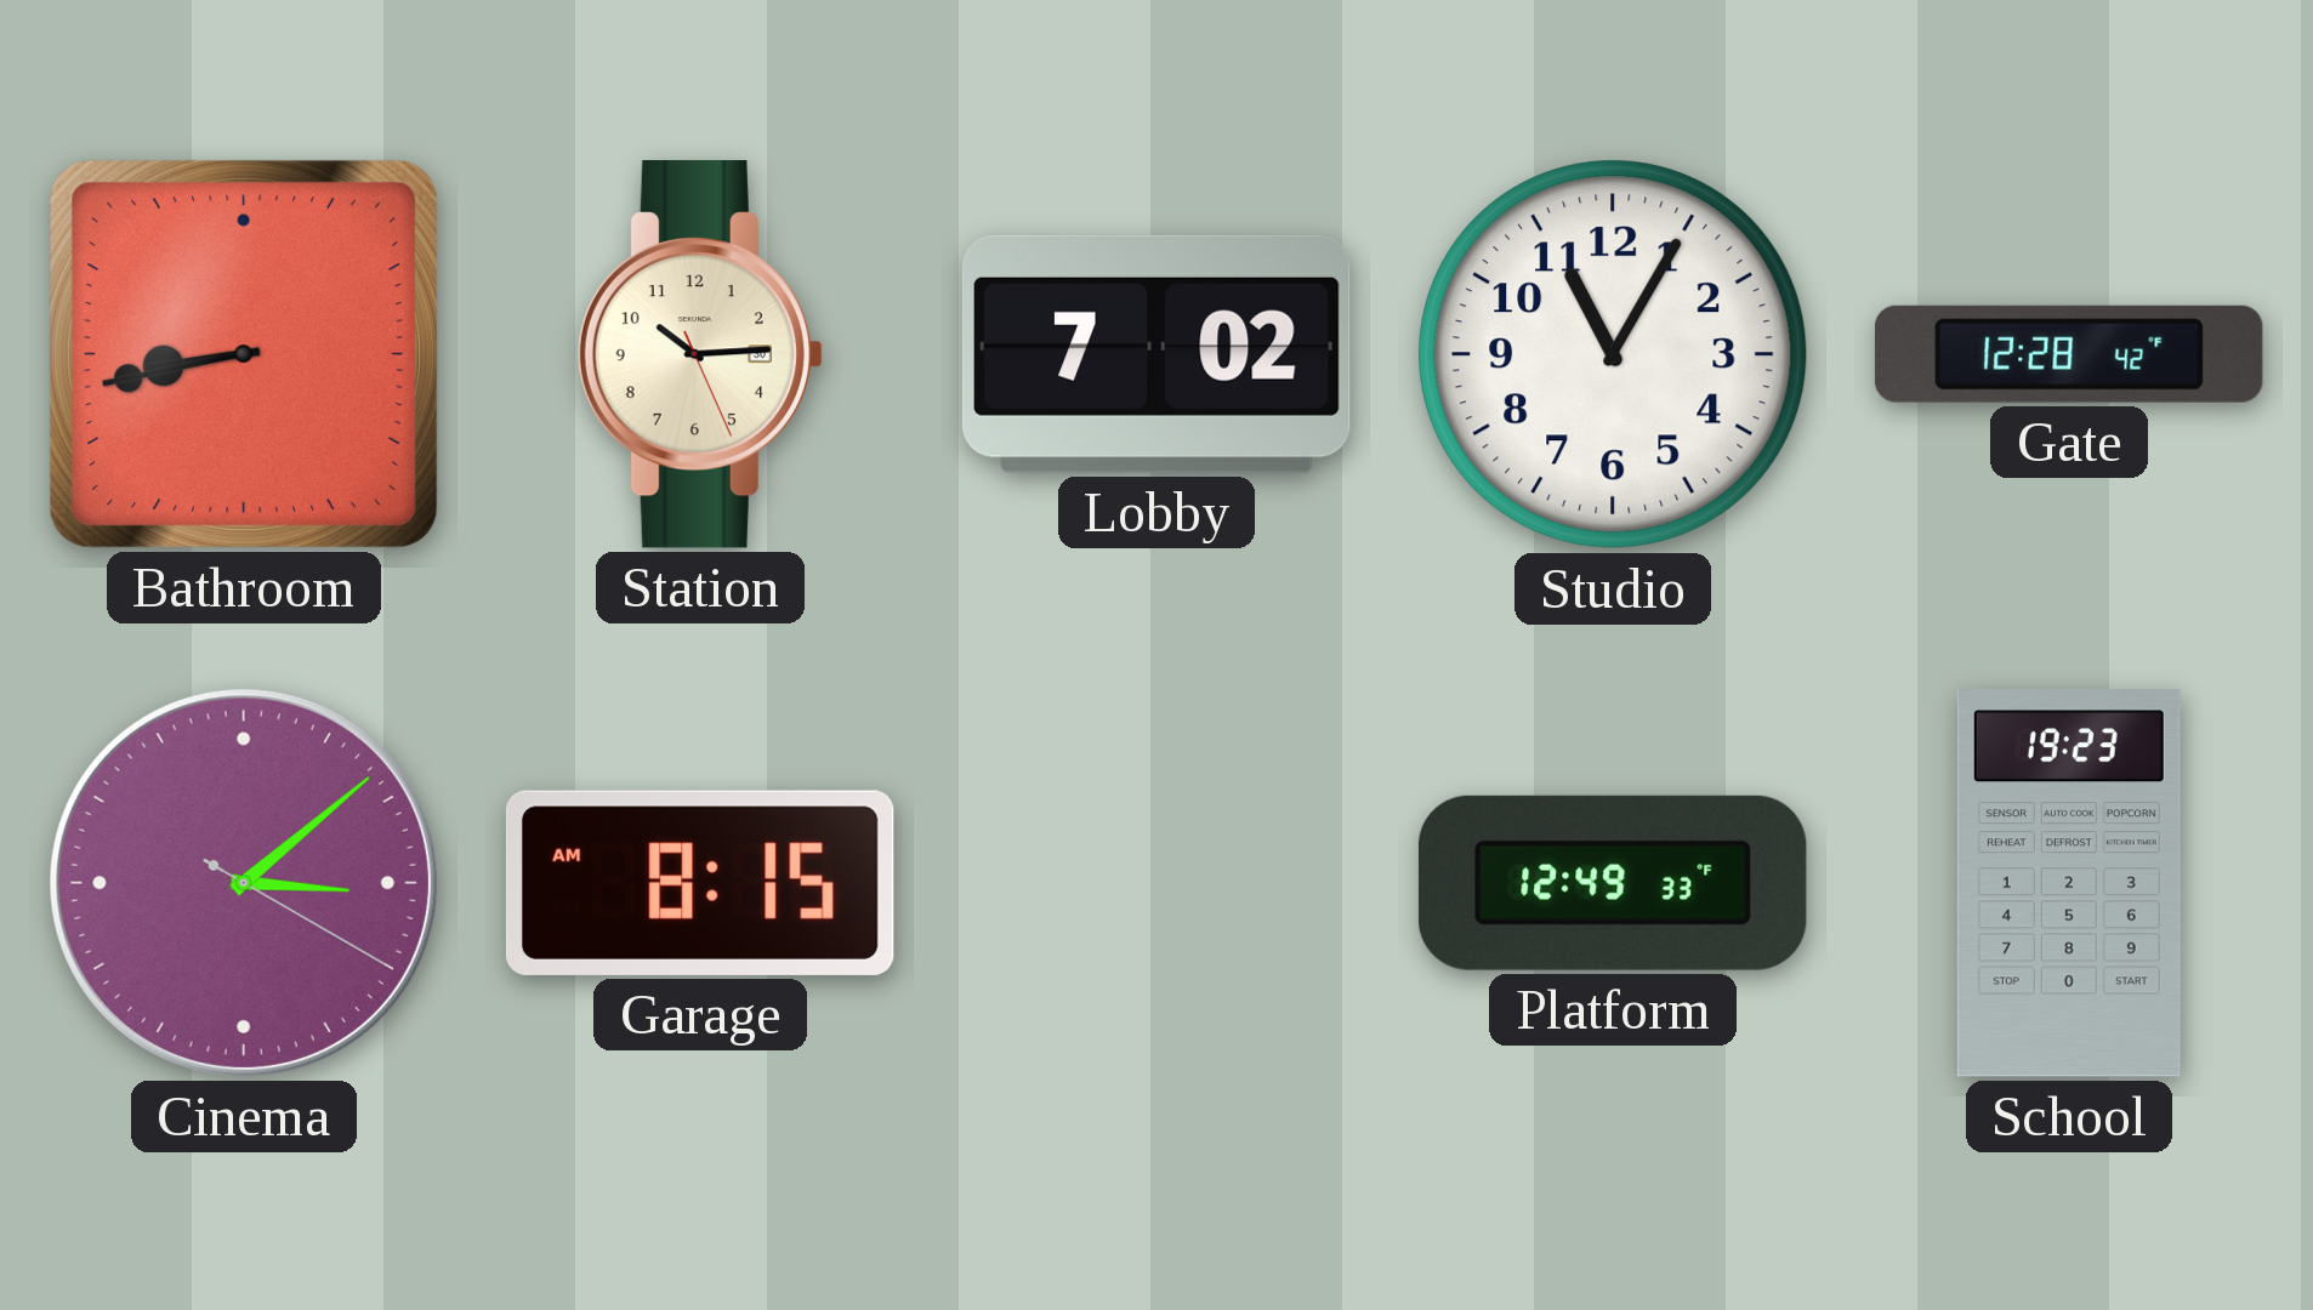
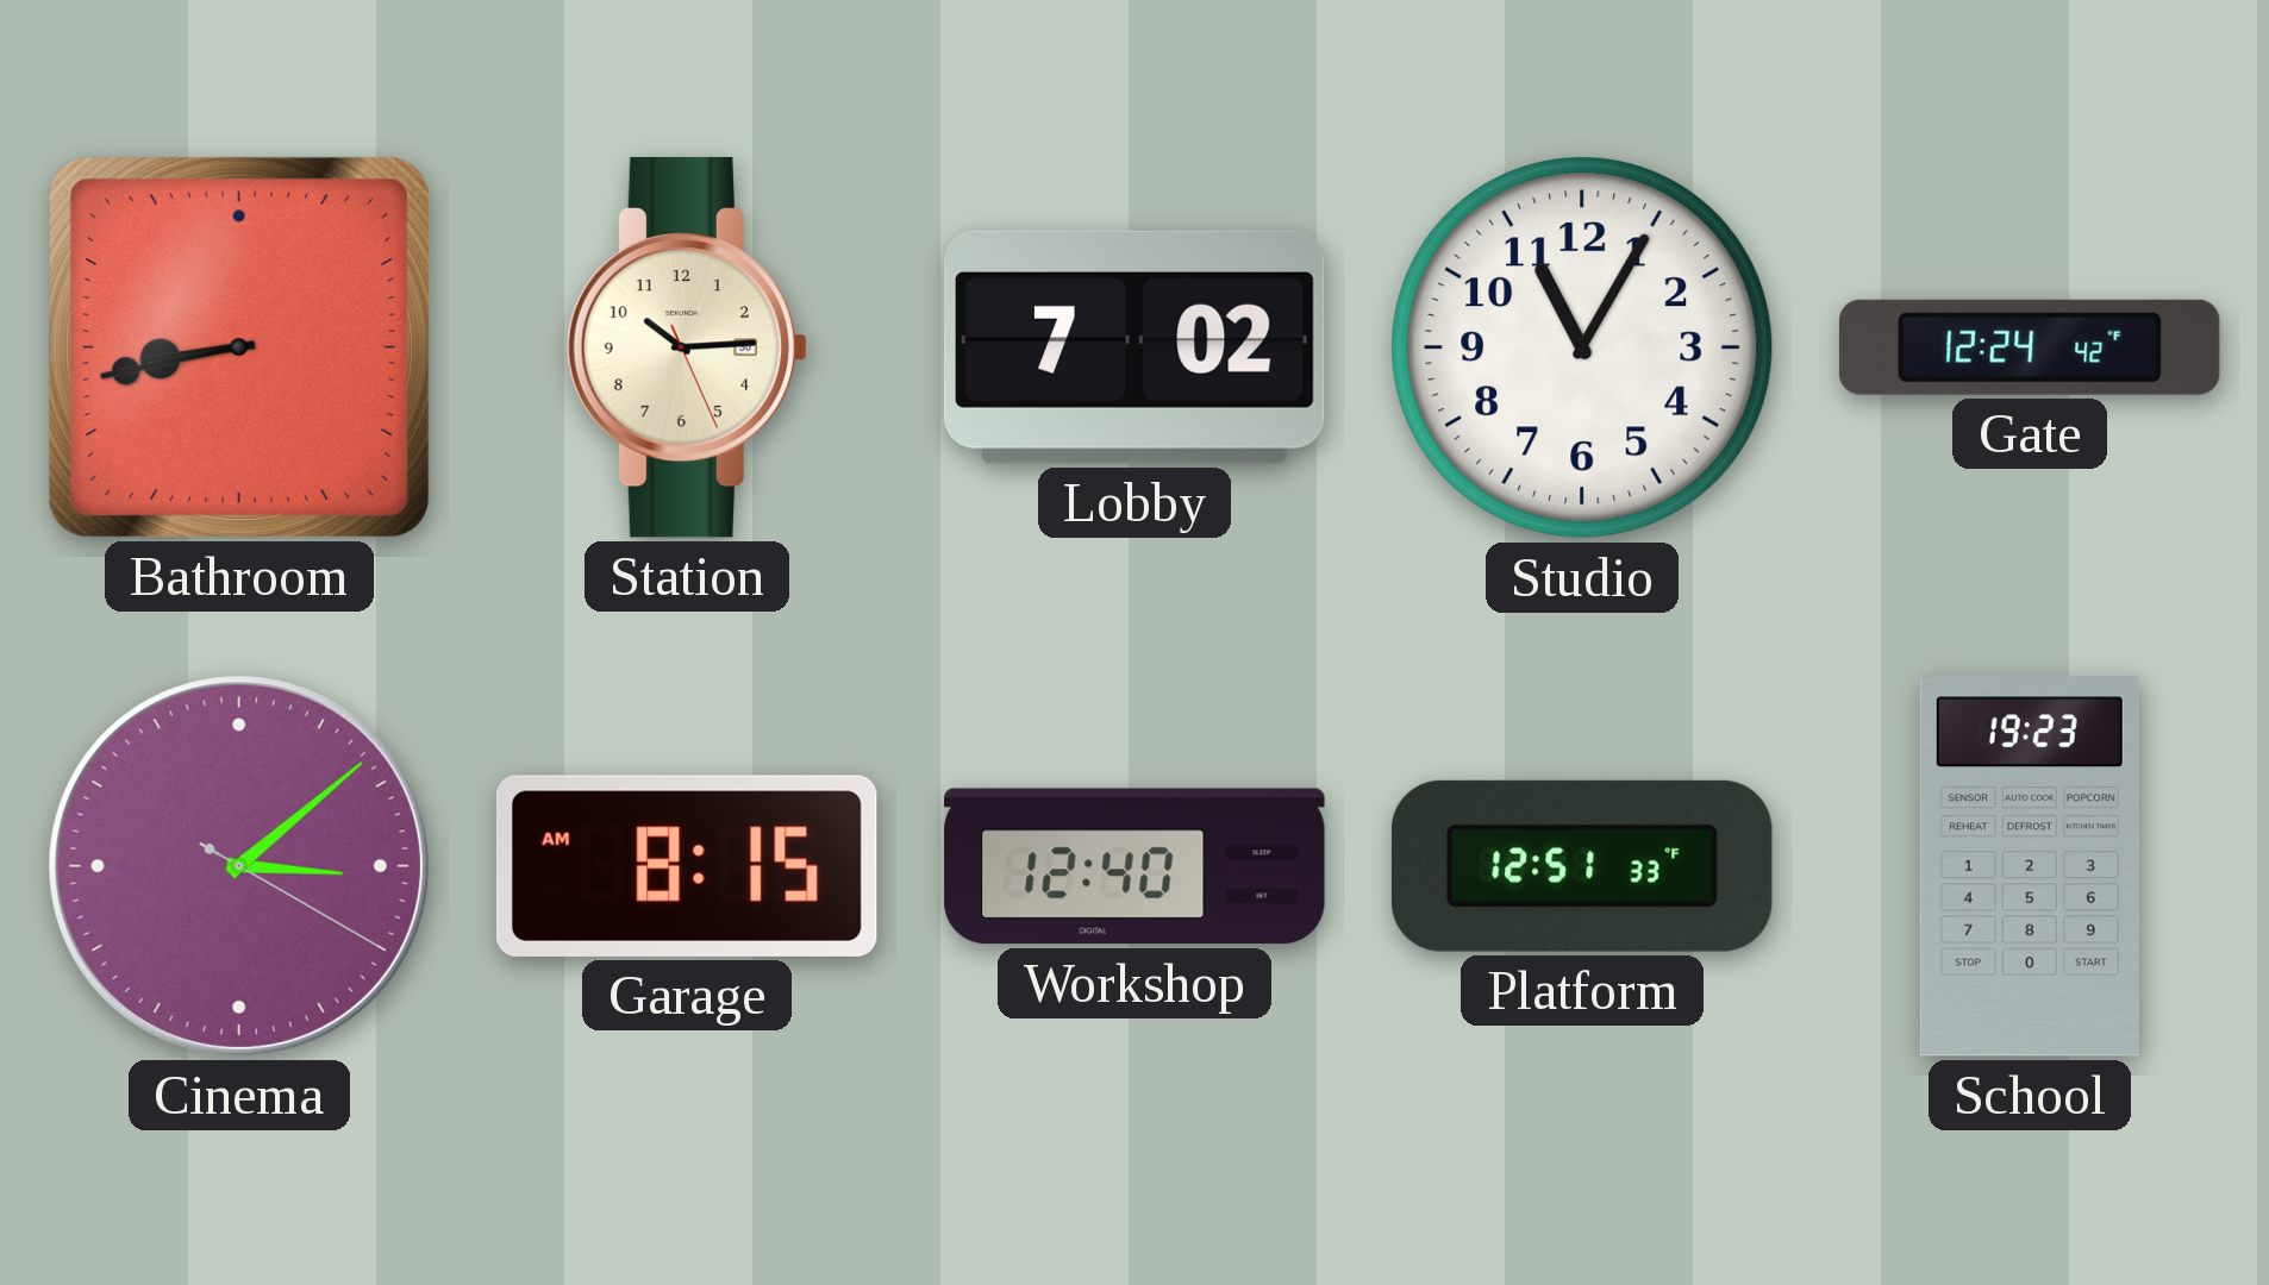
Gate: 12:28 -> 12:24 (2030, 347)
Workshop: none -> 12:40 (1134, 866)
Platform: 12:49 -> 12:51 (1582, 866)
